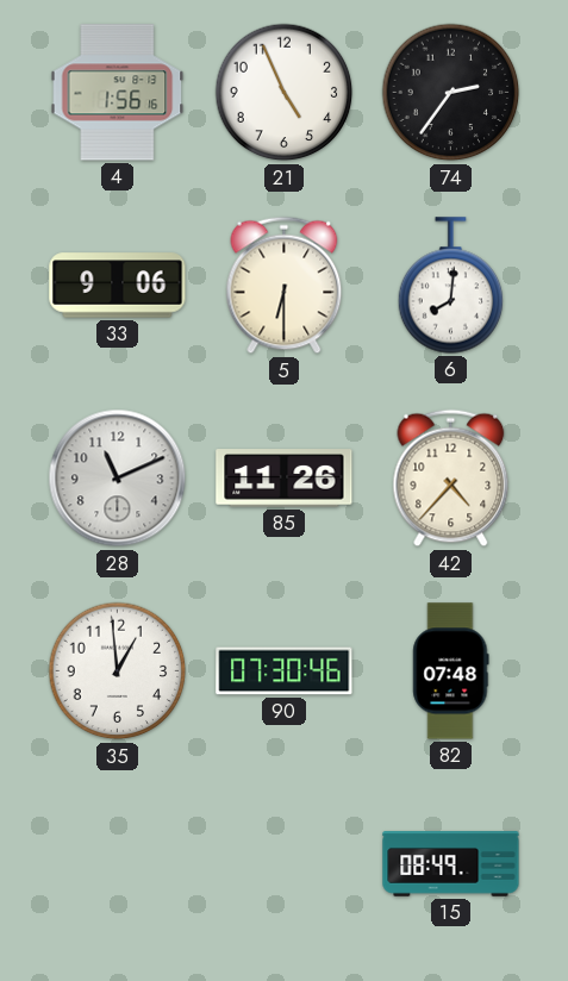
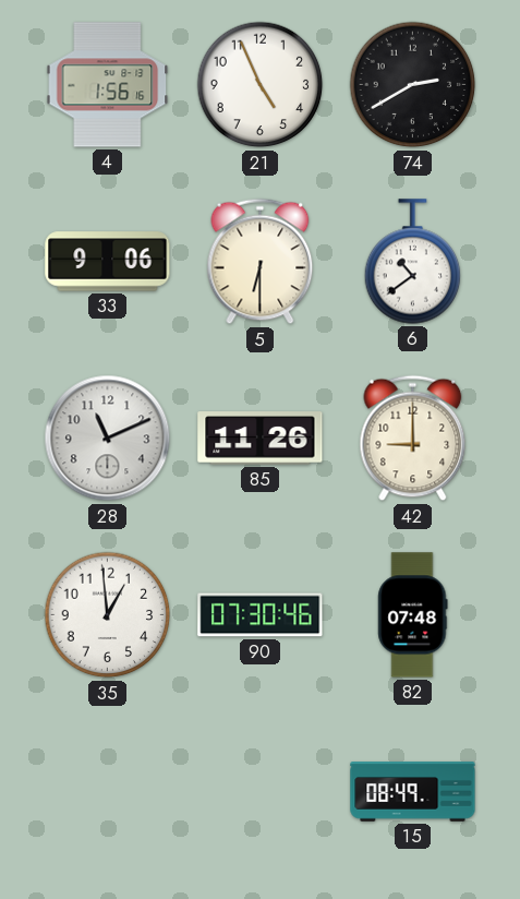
74: 2:36 -> 2:40 (413, 85)
6: 8:01 -> 10:39 (413, 262)
42: 4:37 -> 9:00 (413, 439)
